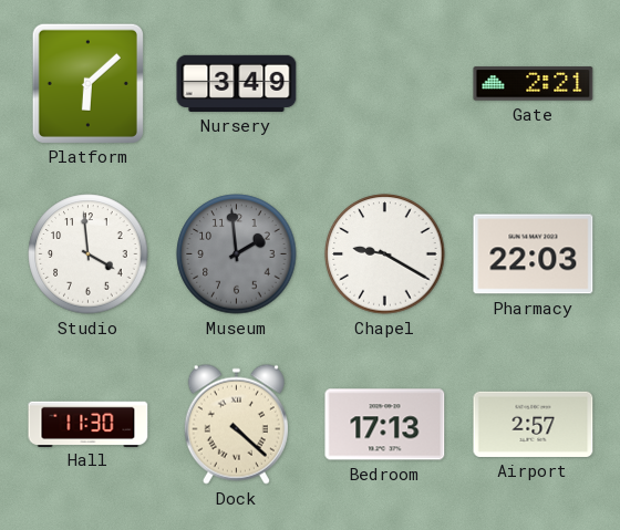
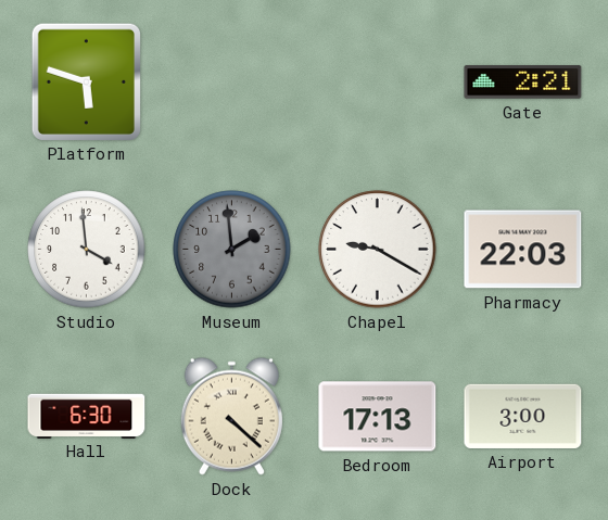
Platform: 6:08 -> 5:48 (86, 81)
Nursery: 3:49 -> none (237, 83)
Hall: 11:30 -> 6:30 (87, 416)
Airport: 2:57 -> 3:00 (523, 416)
